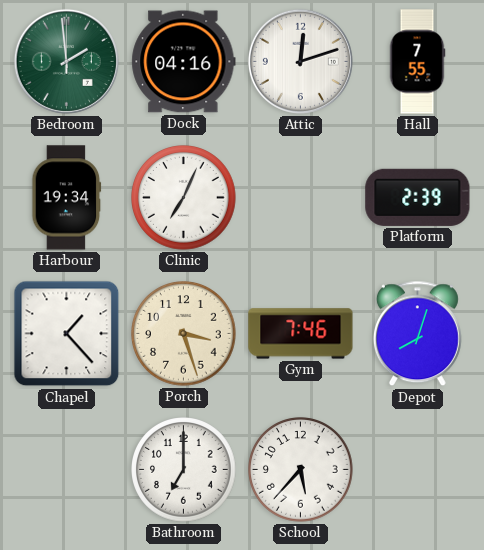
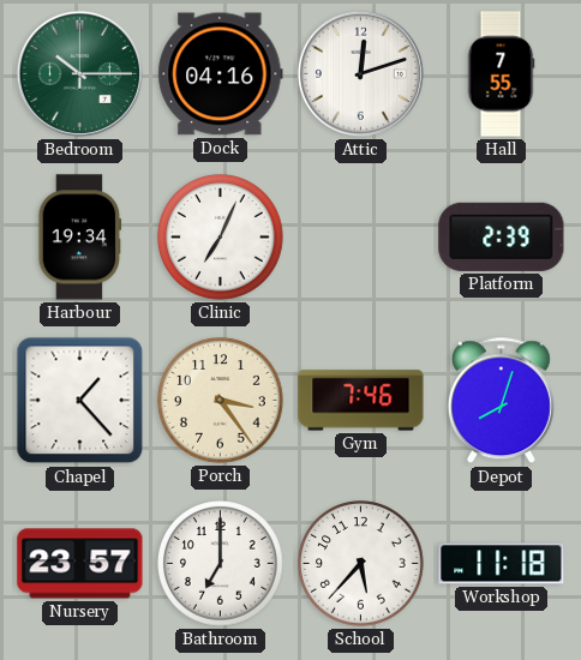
Bedroom: 1:59 -> 10:15 (79, 73)
Porch: 3:27 -> 3:24 (221, 401)
Nursery: none -> 23:57 (80, 564)
Workshop: none -> 11:18 (502, 564)
